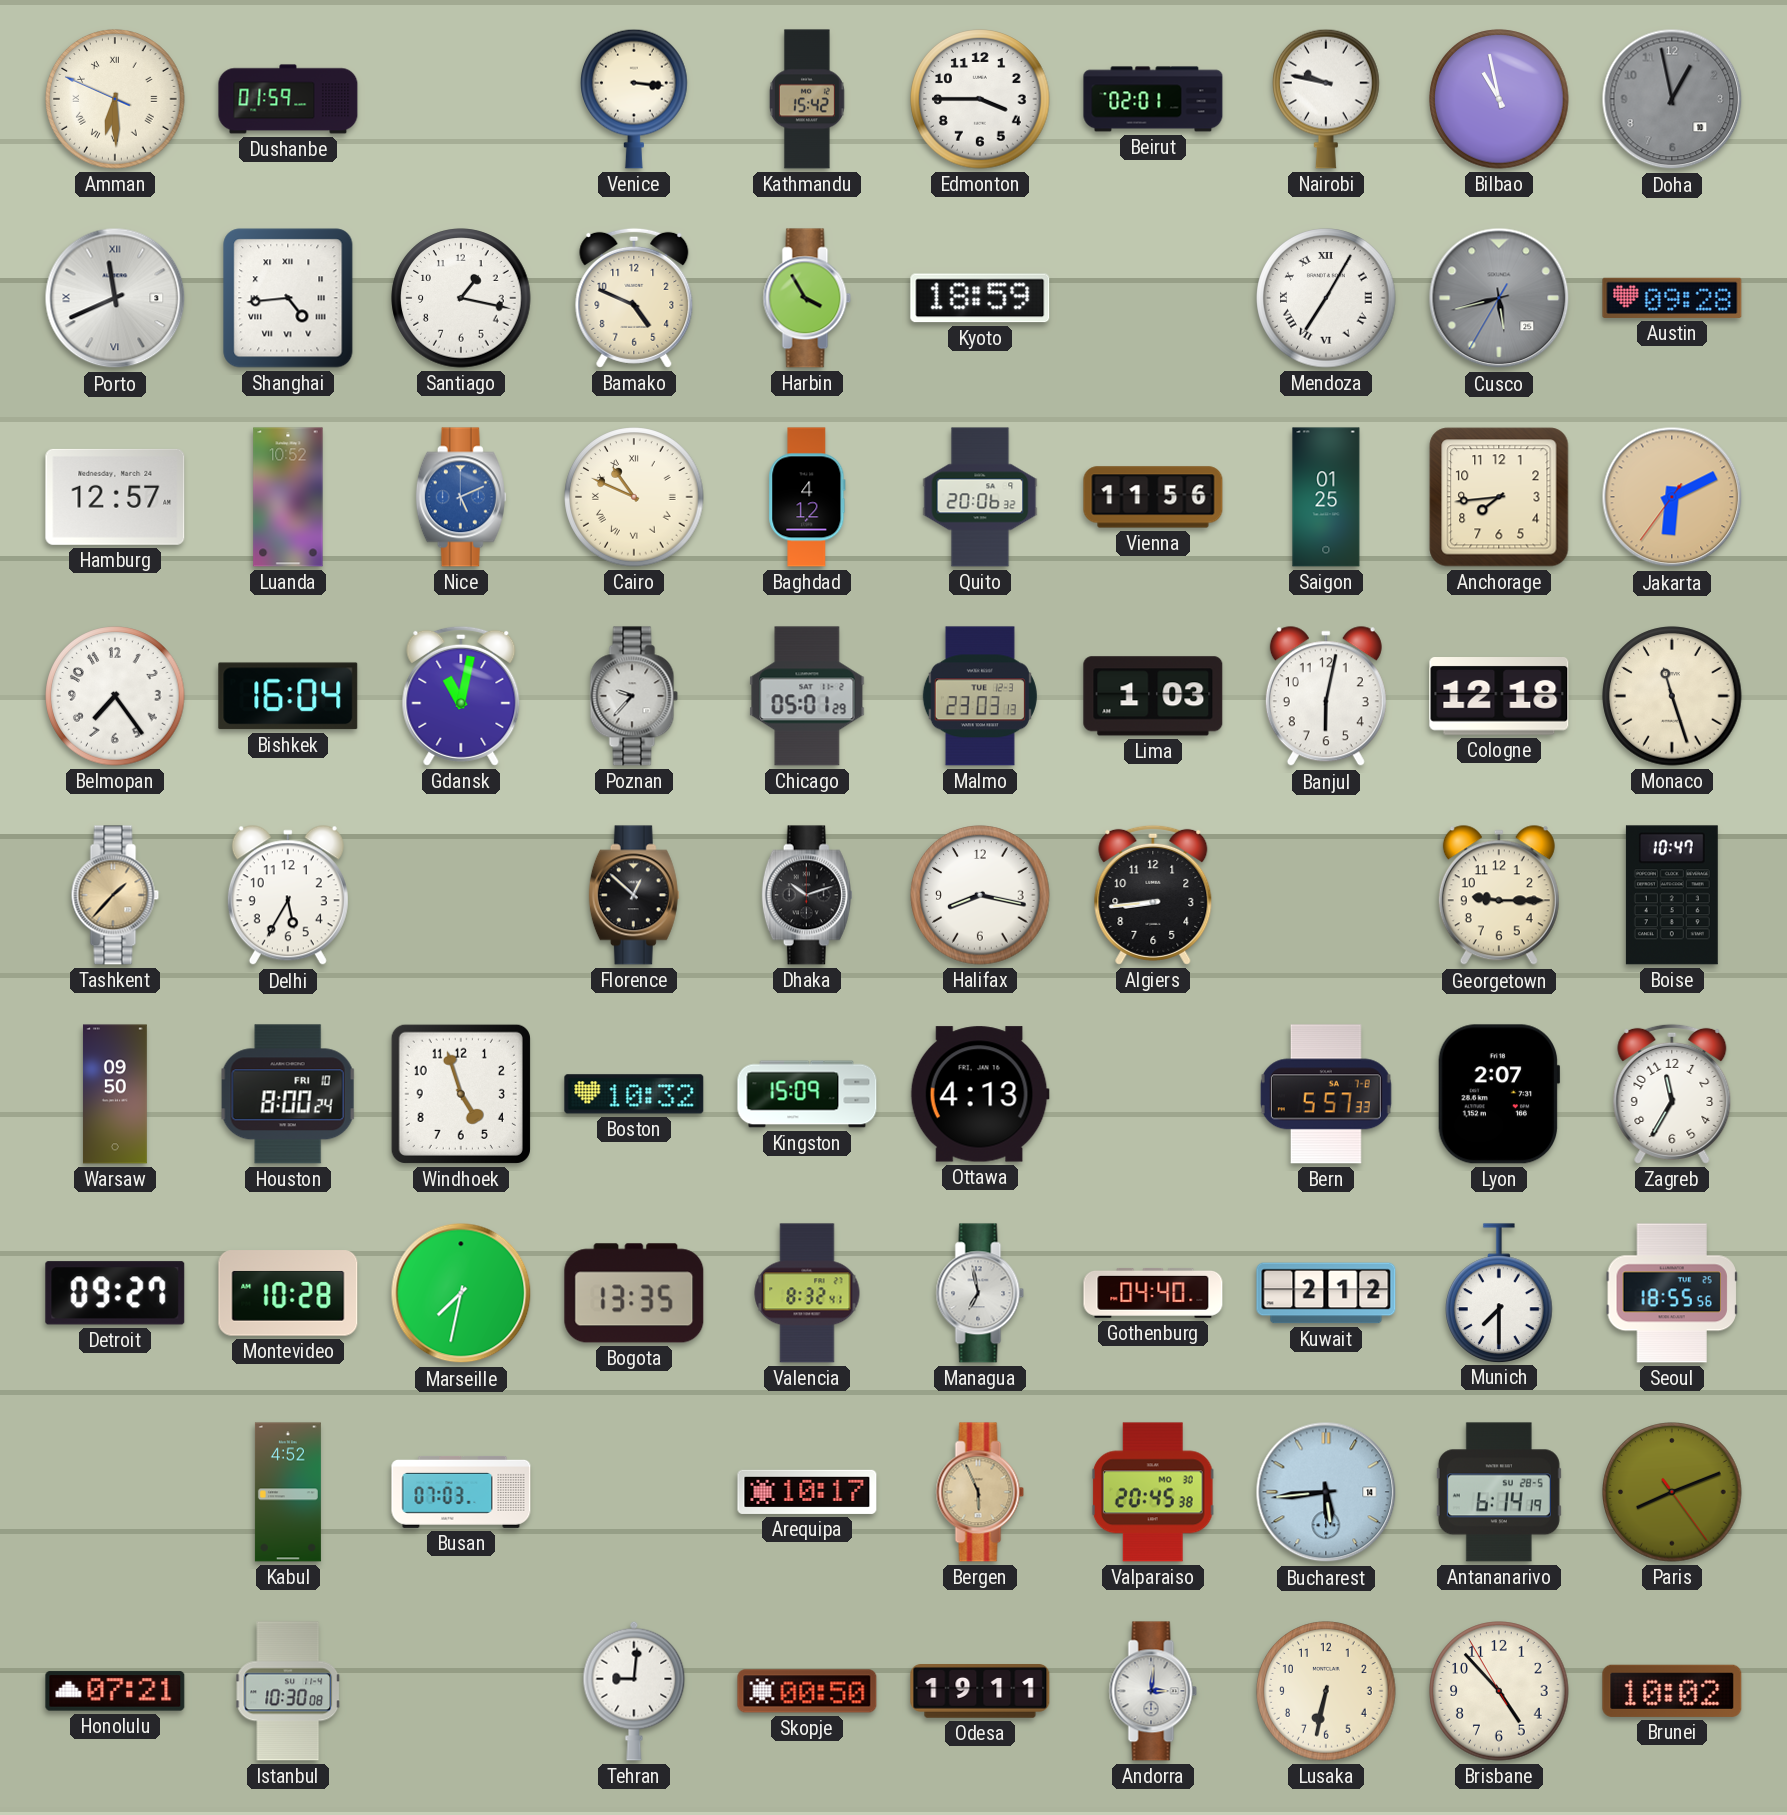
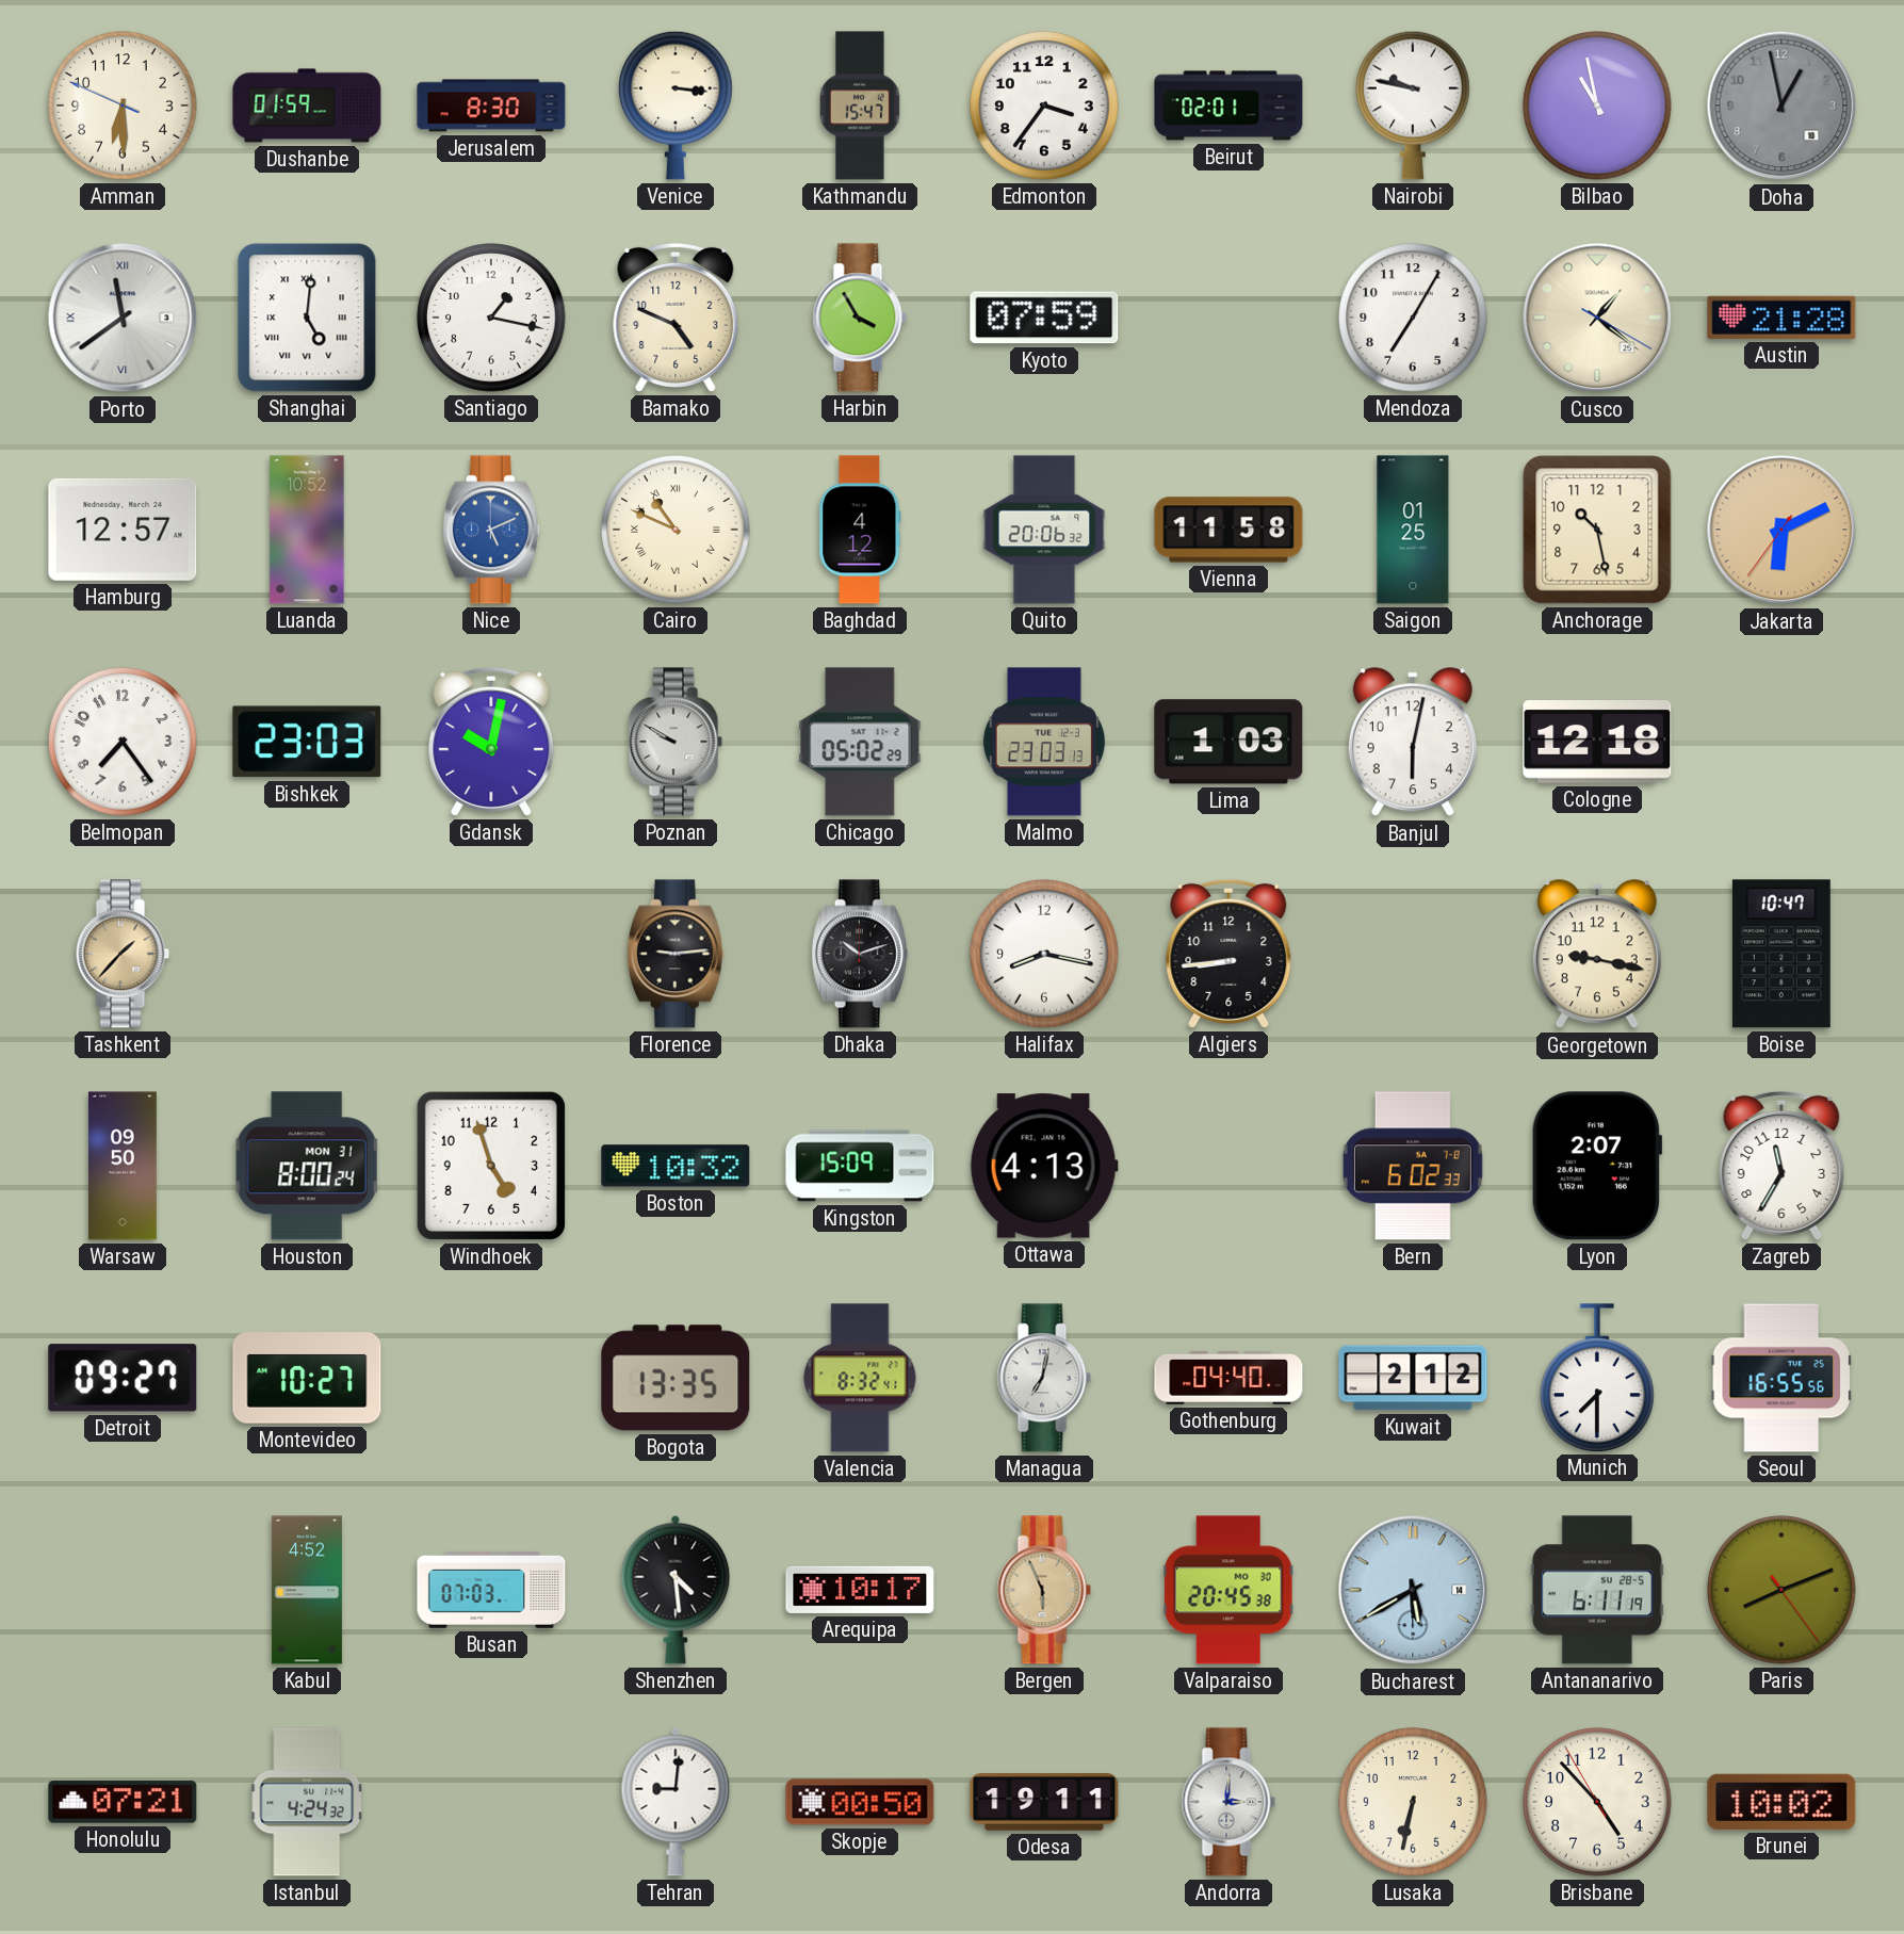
Amman numerals: Roman -> Arabic (123, 105)
Jerusalem: none -> 8:30 (491, 105)
Kathmandu: 15:42 -> 15:47 (860, 105)
Edmonton: 3:45 -> 3:36 (1044, 105)
Porto: 11:41 -> 11:39 (123, 318)
Shanghai: 4:44 -> 5:01 (307, 318)
Kyoto: 18:59 -> 07:59 (1044, 318)
Mendoza numerals: Roman -> Arabic (1413, 318)
Cusco: 5:42 -> 1:21 (1597, 318)
Cusco dial: grey -> cream (1597, 318)
Austin: 09:28 -> 21:28 (1781, 318)
Vienna: 11:56 -> 11:58 (1228, 530)
Anchorage: 7:44 -> 10:28 (1597, 530)
Bishkek: 16:04 -> 23:03 (307, 742)
Gdansk: 11:02 -> 10:02 (491, 742)
Poznan: 9:37 -> 9:50 (676, 742)
Chicago: 05:01 -> 05:02 (860, 742)
Monaco: 11:27 -> none (1672, 696)
Delhi: 5:35 -> none (288, 896)
Florence: 12:52 -> 9:14 (676, 954)
Georgetown: 9:15 -> 9:17 (1597, 955)
Houston date: FRI 10 -> MON 31 (307, 1166)
Bern: 5:57 -> 6:02 (1413, 1166)
Montevideo: 10:28 -> 10:27 (307, 1378)
Marseille: 7:32 -> none (461, 1293)
Managua: 6:58 -> 7:02 (1044, 1378)
Seoul: 18:55 -> 16:55 (1781, 1378)
Shenzhen: none -> 4:29 (676, 1590)
Bucharest: 5:44 -> 5:40 (1413, 1590)
Antananarivo: 6:14 -> 6:11 (1597, 1590)
Istanbul: 10:30 -> 4:24 (308, 1802)
